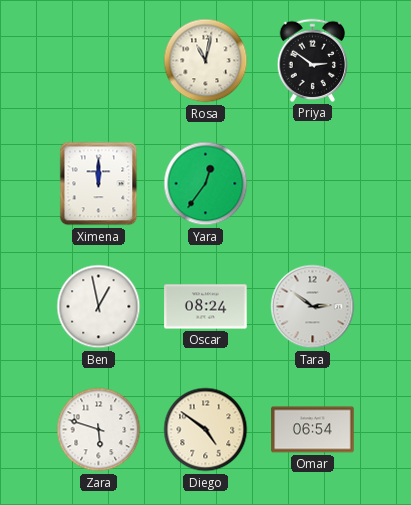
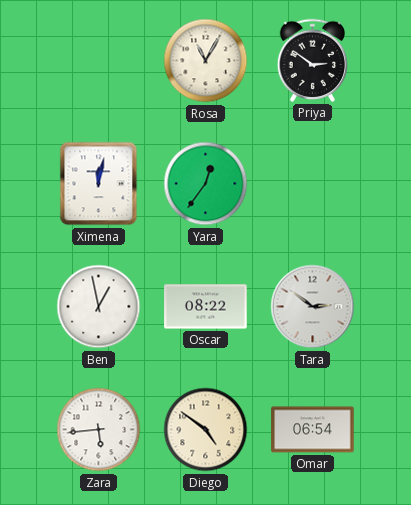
Rosa: 11:02 -> 11:05 (206, 61)
Ximena: 12:00 -> 12:02 (99, 184)
Oscar: 08:24 -> 08:22 (206, 307)
Zara: 5:48 -> 5:44 (99, 430)
